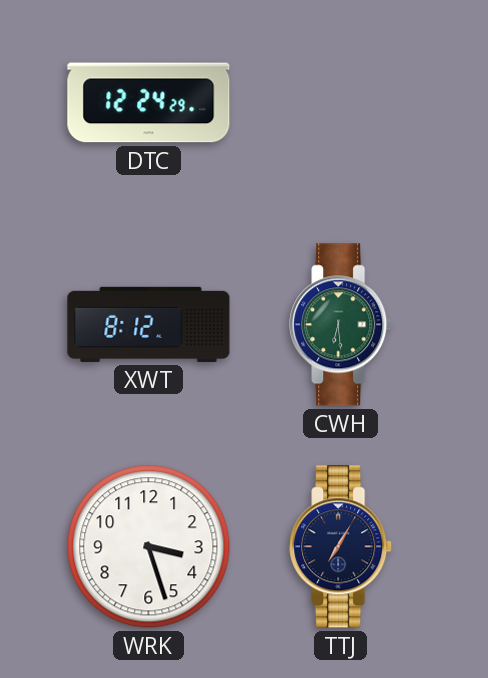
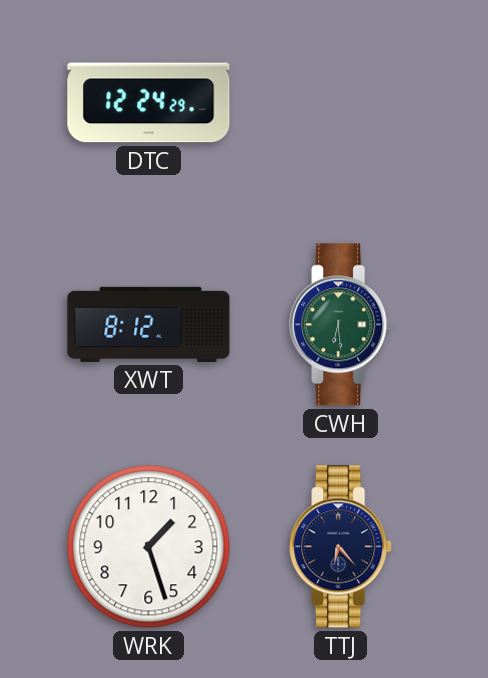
WRK: 3:27 -> 1:27 (149, 547)
TTJ: 7:05 -> 6:23 (341, 547)
